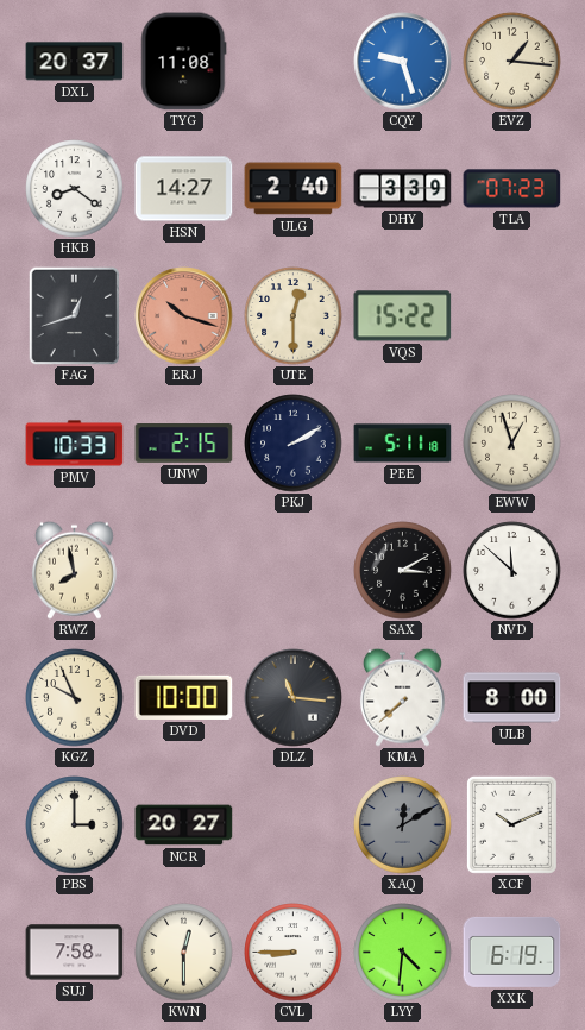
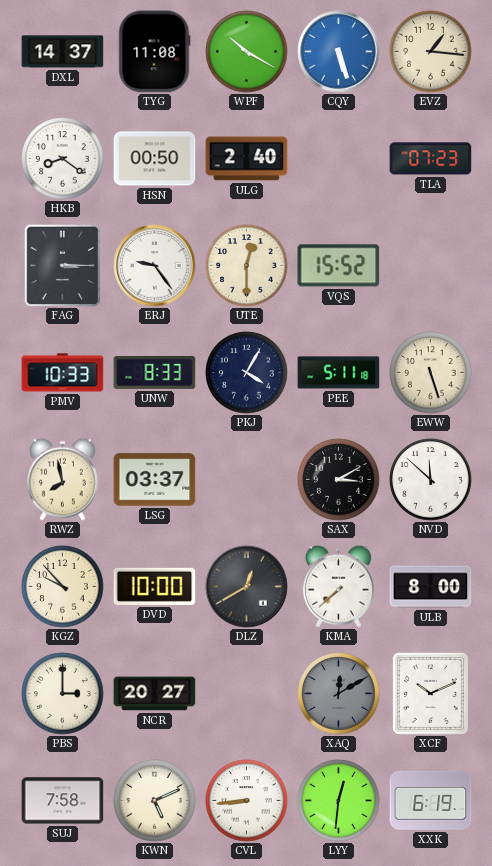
DXL: 20:37 -> 14:37 (63, 52)
WPF: none -> 10:20 (247, 52)
CQY: 9:27 -> 5:27 (339, 52)
HSN: 14:27 -> 00:50 (155, 159)
DHY: 3:39 -> none (403, 189)
FAG: 12:42 -> 3:15 (63, 265)
ERJ: 10:18 -> 9:24 (155, 266)
ERJ dial: salmon -> white (155, 266)
VQS: 15:22 -> 15:52 (339, 266)
UNW: 2:15 -> 8:33 (155, 373)
PKJ: 2:10 -> 4:05 (247, 373)
EWW: 12:57 -> 5:27 (431, 373)
LSG: none -> 03:37 (155, 480)
KGZ: 9:56 -> 9:53 (63, 587)
DLZ: 11:16 -> 12:40 (247, 587)
KWN: 12:30 -> 5:11 (155, 801)
CVL: 8:45 -> 8:44 (247, 801)
LYY: 4:31 -> 12:31 (339, 801)
